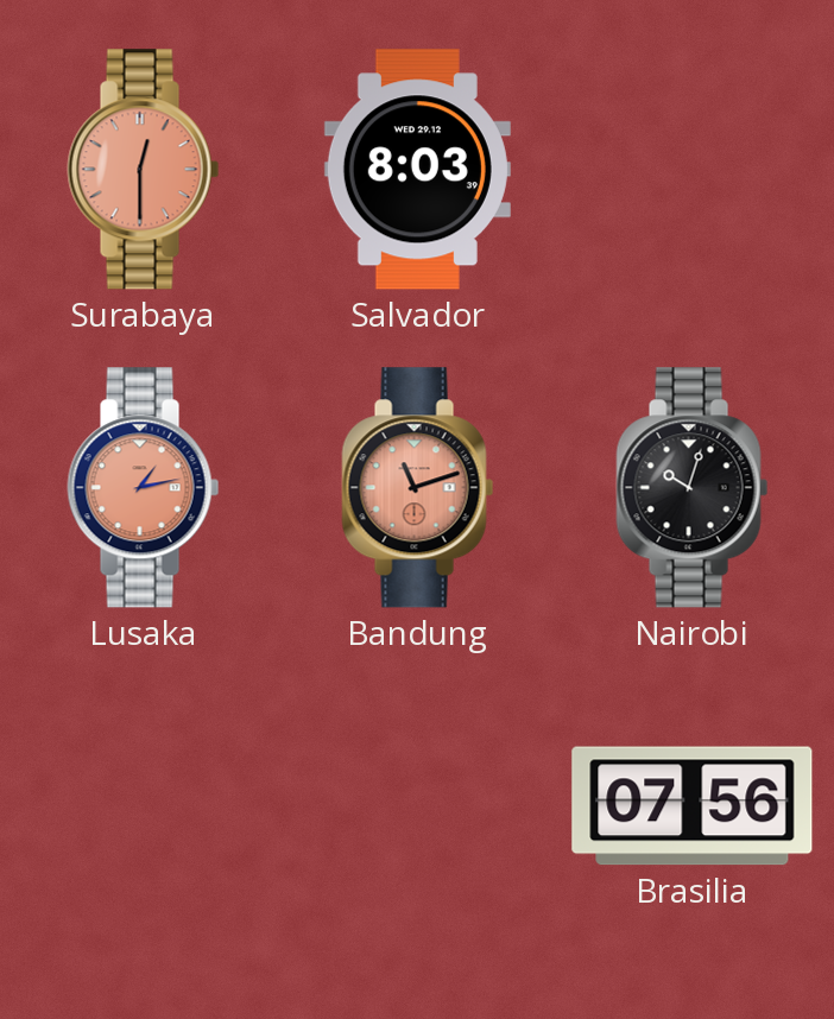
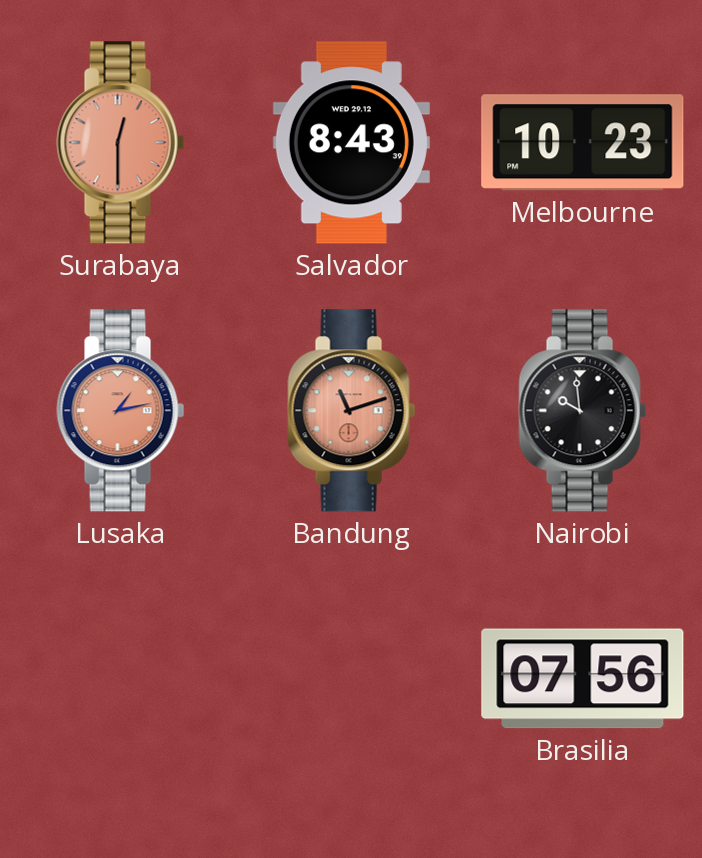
Salvador: 8:03 -> 8:43 (351, 143)
Melbourne: none -> 10:23 (583, 143)
Nairobi: 10:03 -> 9:59 (583, 411)
